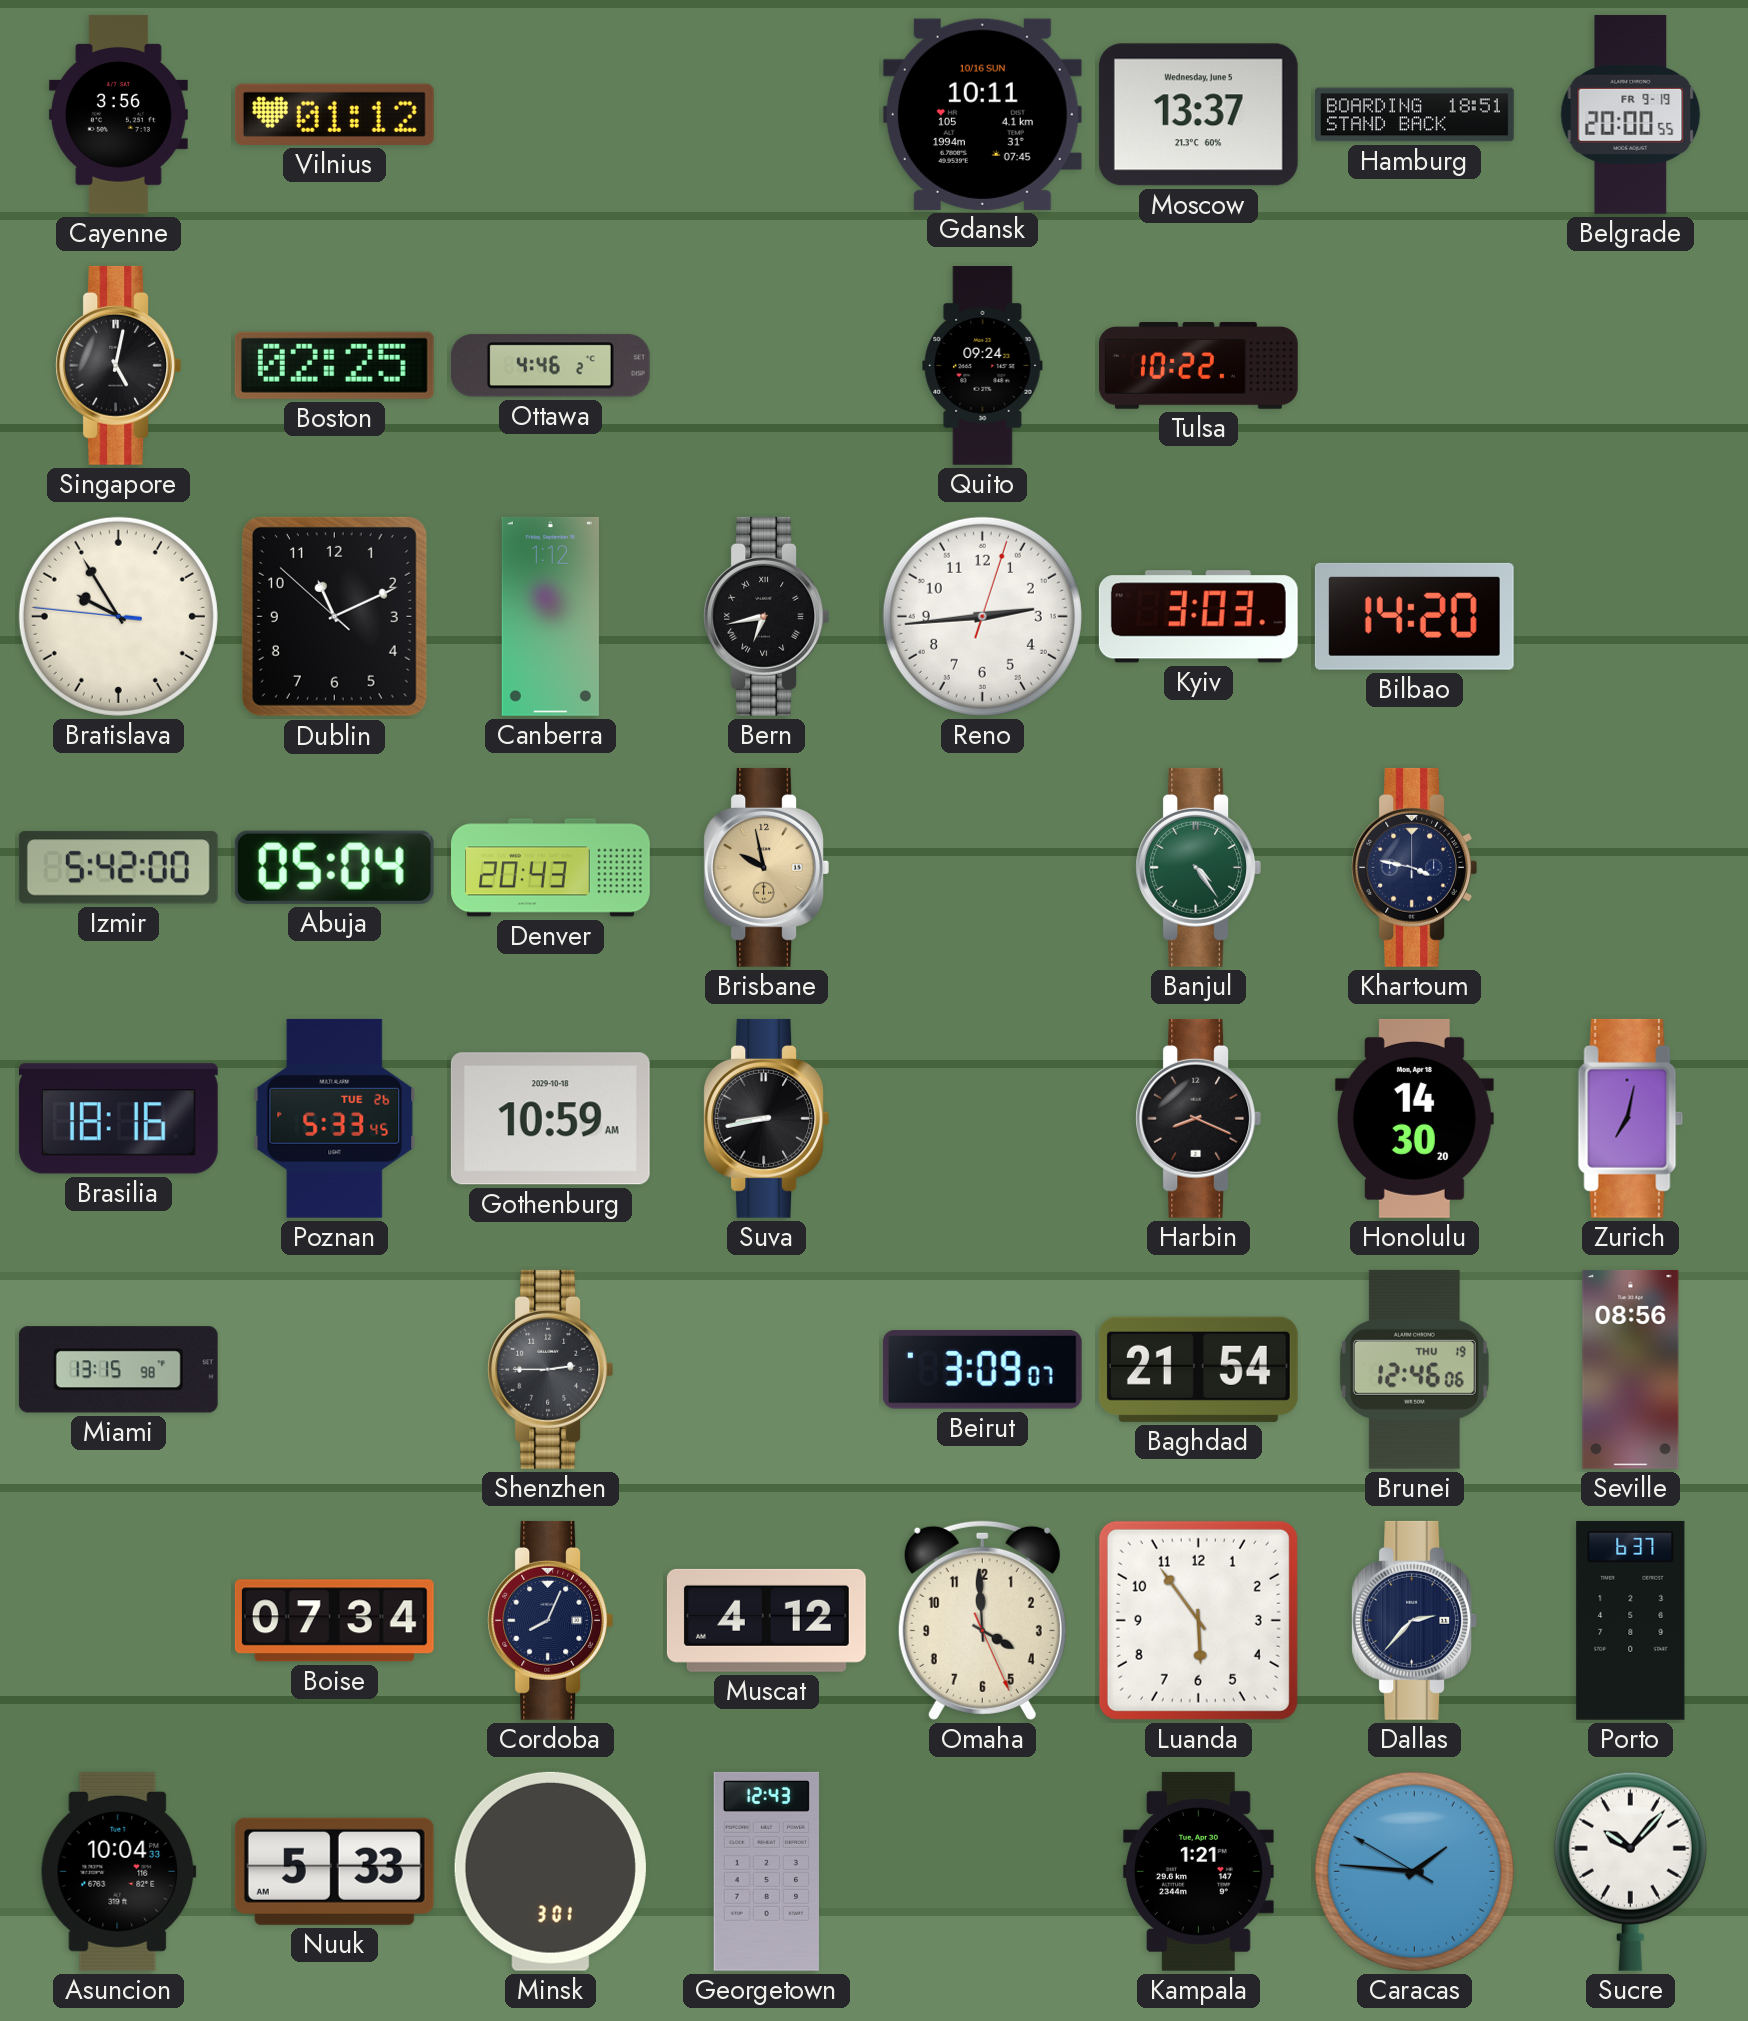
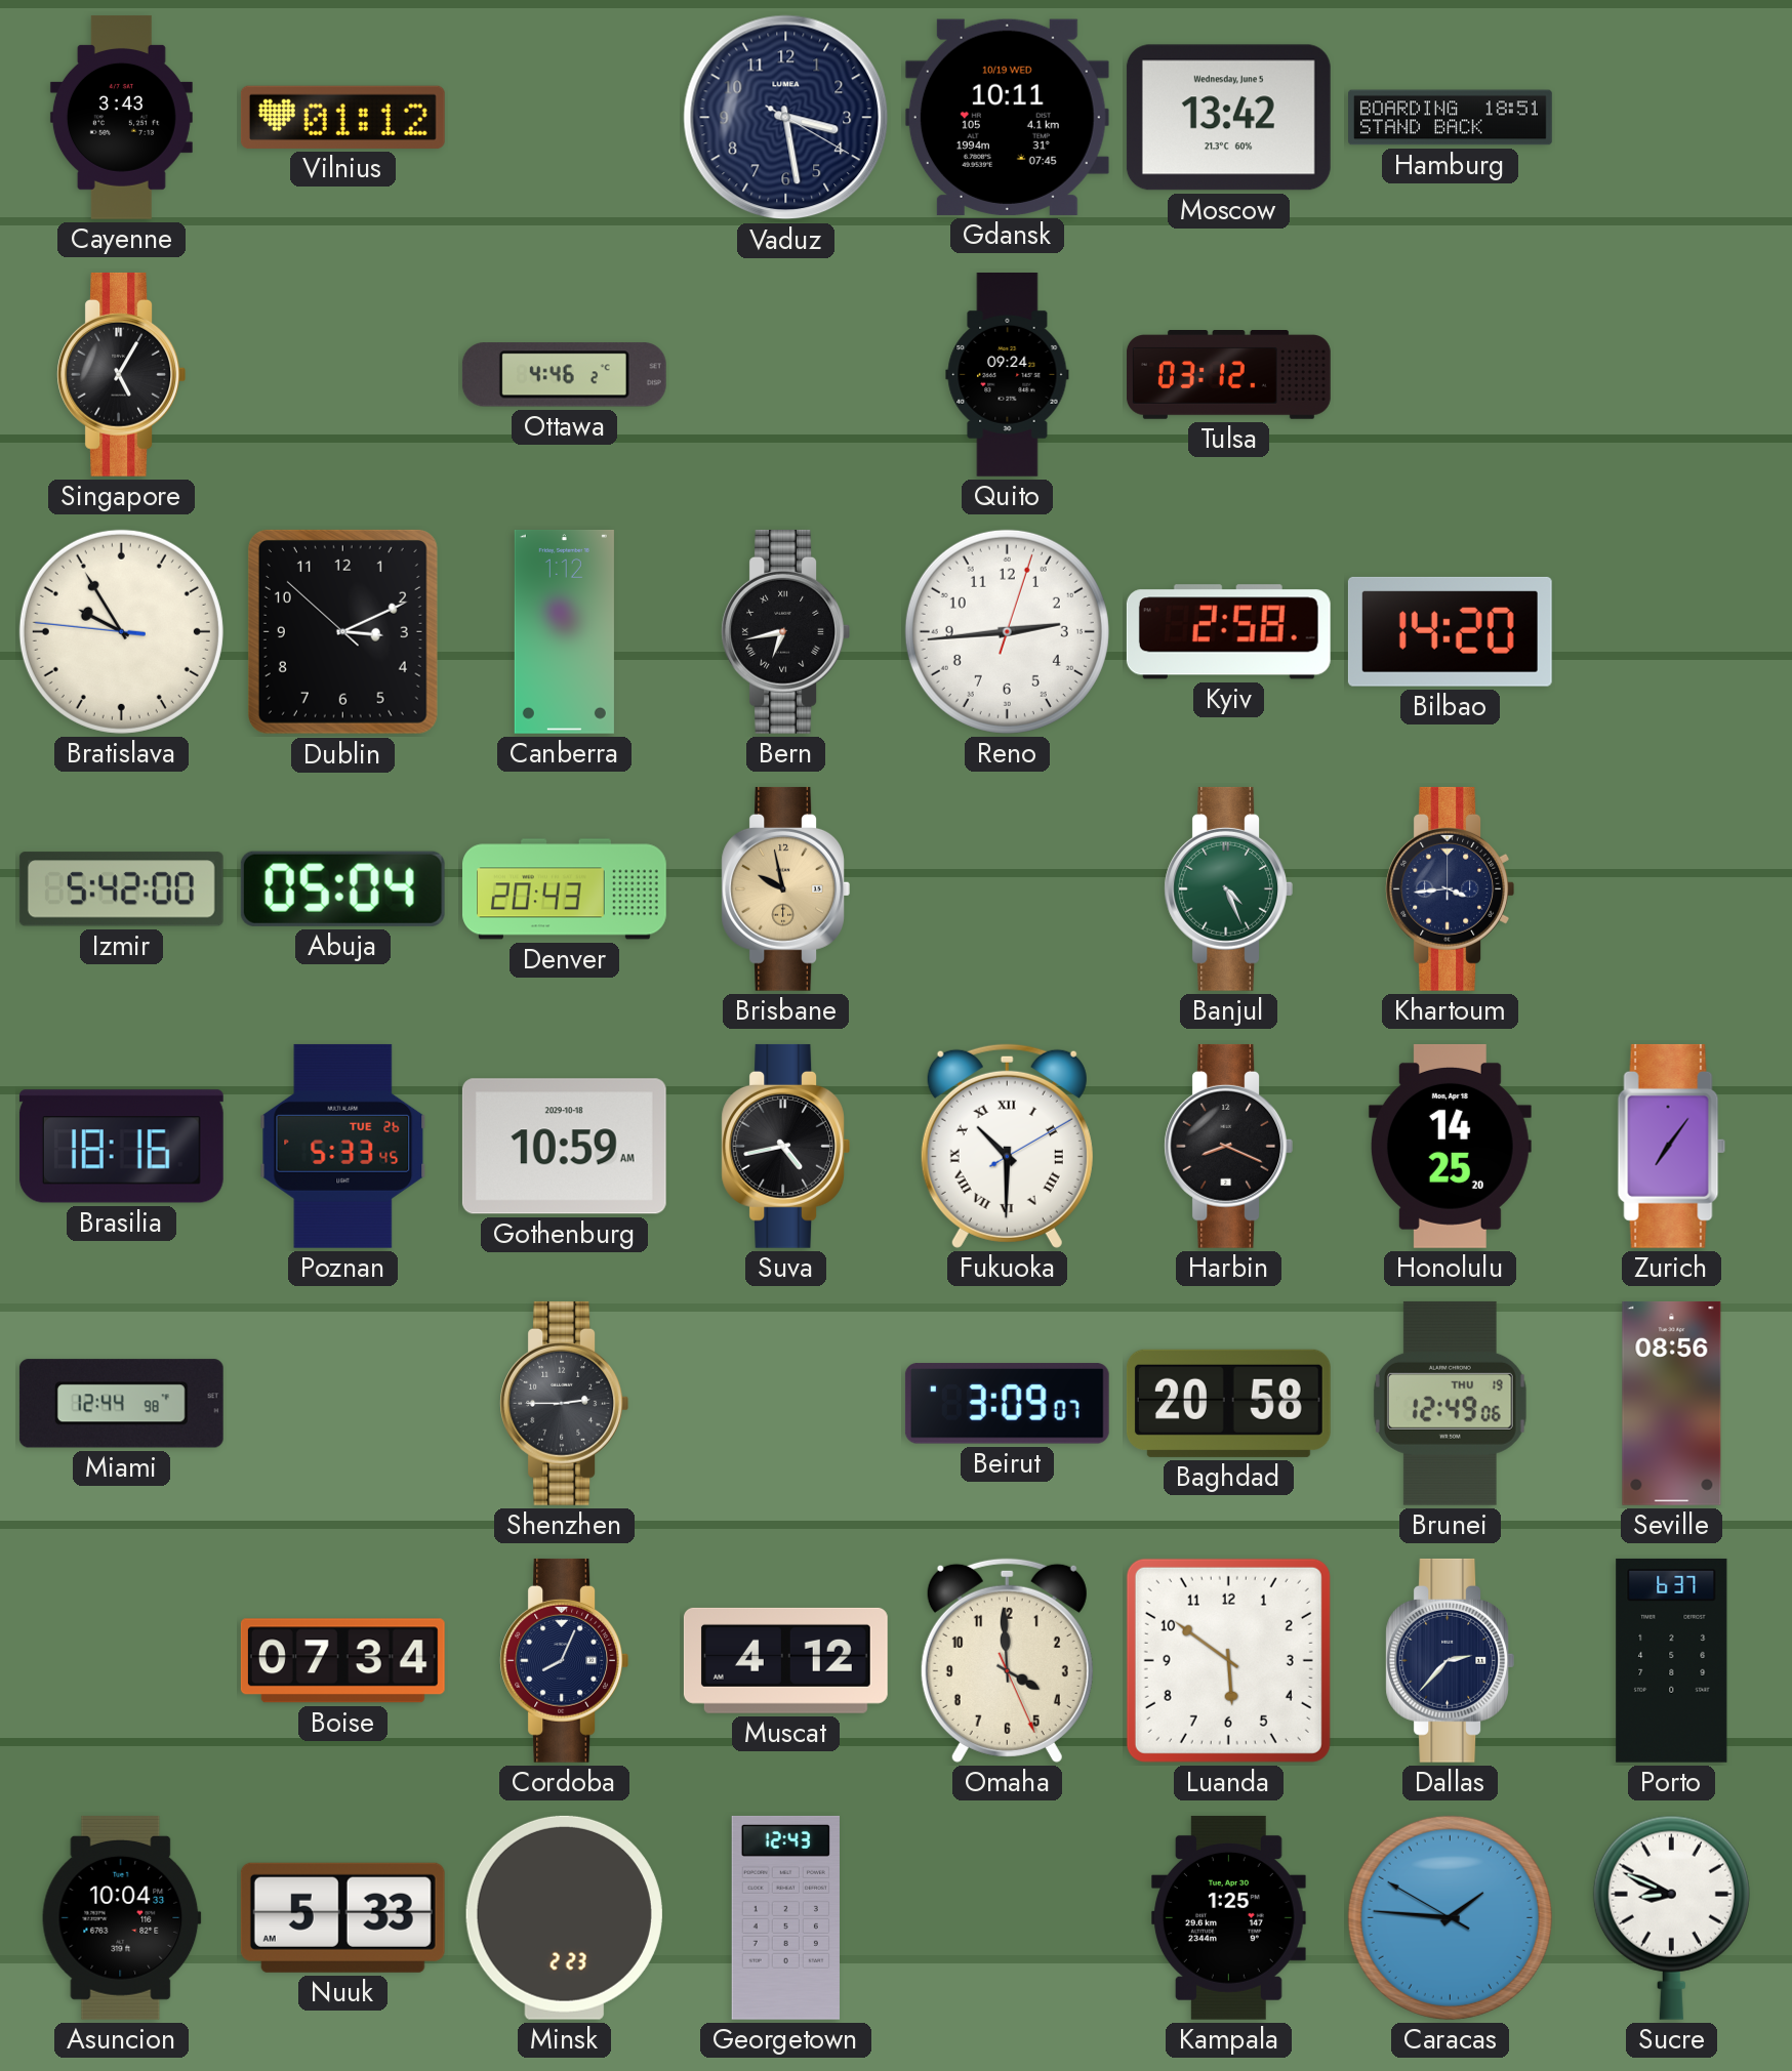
Cayenne: 3:56 -> 3:43 (121, 117)
Vaduz: none -> 3:28 (786, 118)
Gdansk date: 10/16 SUN -> 10/19 WED (1007, 117)
Moscow: 13:37 -> 13:42 (1228, 118)
Belgrade: 20:00 -> none (1631, 114)
Singapore: 5:02 -> 5:05 (121, 374)
Boston: 02:25 -> none (334, 365)
Tulsa: 10:22 -> 03:12 (1229, 375)
Dublin: 11:10 -> 3:10 (342, 631)
Kyiv: 3:03 -> 2:58 (1228, 632)
Banjul: 4:24 -> 4:26 (1228, 888)
Khartoum: 3:47 -> 3:44 (1450, 888)
Suva: 8:43 -> 4:43 (785, 1146)
Fukuoka: none -> 10:30 (1007, 1146)
Honolulu: 14:30 -> 14:25 (1450, 1146)
Zurich: 7:02 -> 7:06 (1672, 1146)
Miami: 13:15 -> 12:44 (121, 1404)
Baghdad: 21:54 -> 20:58 (1228, 1403)
Brunei: 12:46 -> 12:49 (1450, 1403)
Luanda: 5:54 -> 5:51 (1228, 1660)
Minsk: 3:01 -> 2:23 (564, 1917)
Kampala: 1:21 -> 1:25 (1228, 1917)
Sucre: 10:07 -> 8:49 (1671, 1917)
